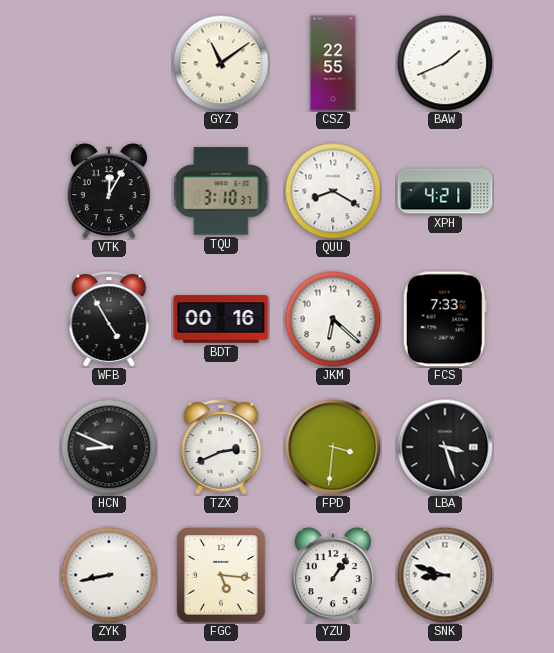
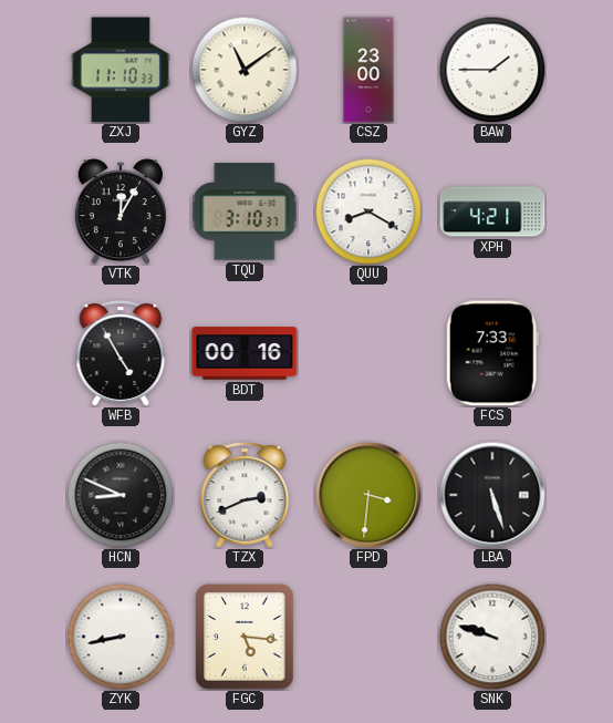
ZXJ: none -> 11:10 (121, 70)
CSZ: 22:55 -> 23:00 (368, 70)
BAW: 1:41 -> 1:45 (492, 70)
JKM: 6:22 -> none (333, 319)
LBA: 3:27 -> 5:27 (492, 495)
YZU: 1:06 -> none (333, 575)
SNK: 8:48 -> 9:48 (492, 637)
